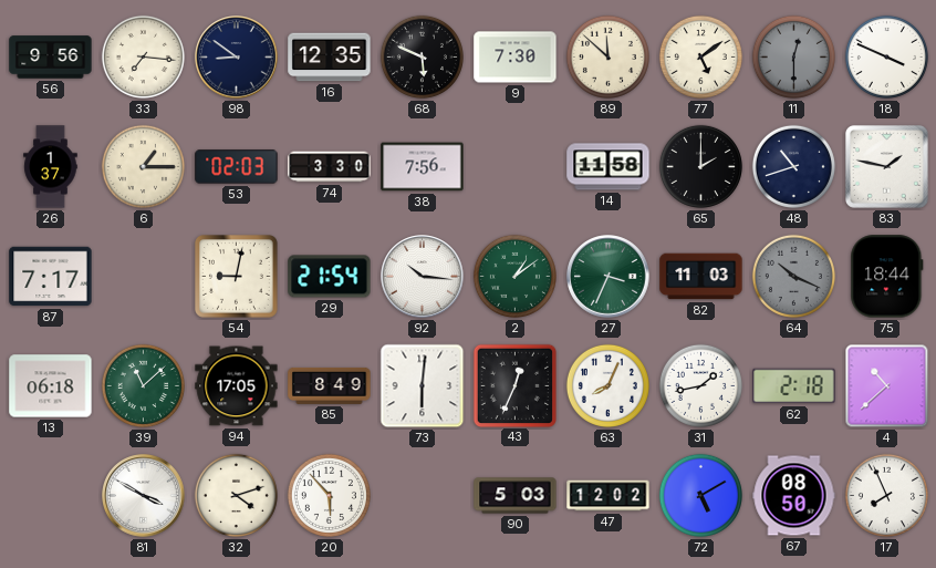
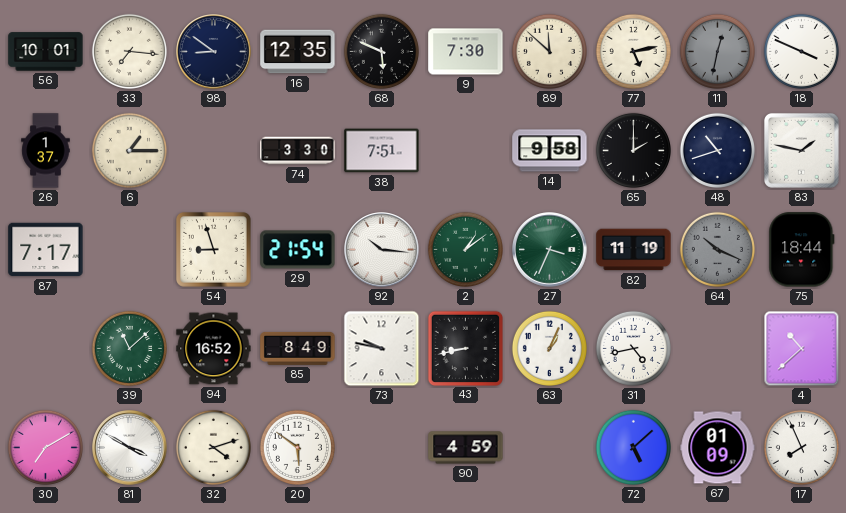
56: 9:56 -> 10:01 (46, 52)
77: 5:09 -> 5:13 (633, 51)
11: 12:30 -> 12:32 (717, 51)
53: 02:03 -> none (237, 167)
38: 7:56 -> 7:51 (382, 151)
14: 11:58 -> 9:58 (550, 151)
54: 9:02 -> 8:57 (214, 250)
82: 11:03 -> 11:19 (634, 250)
13: 06:18 -> none (51, 386)
94: 17:05 -> 16:52 (214, 349)
73: 6:01 -> 9:47 (382, 349)
43: 12:34 -> 8:43 (465, 348)
63: 8:04 -> 1:04 (549, 348)
31: 1:43 -> 4:43 (633, 348)
62: 2:18 -> none (794, 386)
30: none -> 7:10 (45, 447)
20: 5:53 -> 5:51 (297, 447)
90: 5:03 -> 4:59 (466, 448)
47: 12:02 -> none (609, 496)
72: 5:10 -> 5:08 (633, 447)
67: 08:50 -> 01:09 (718, 448)
